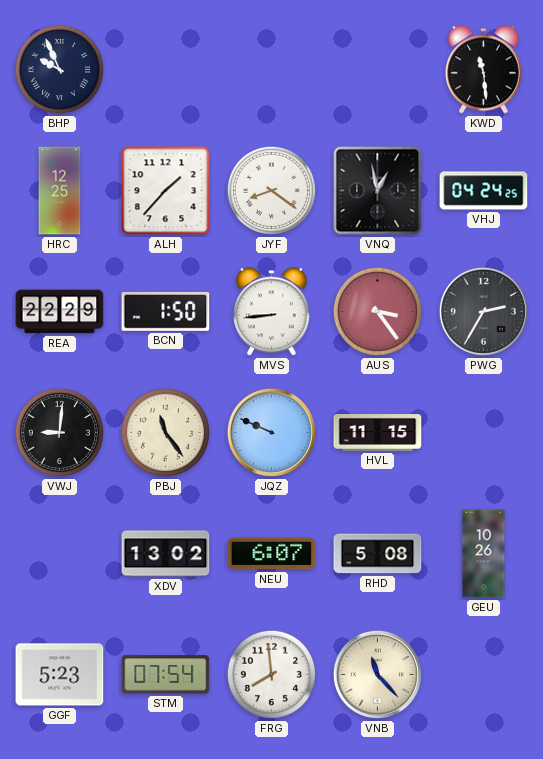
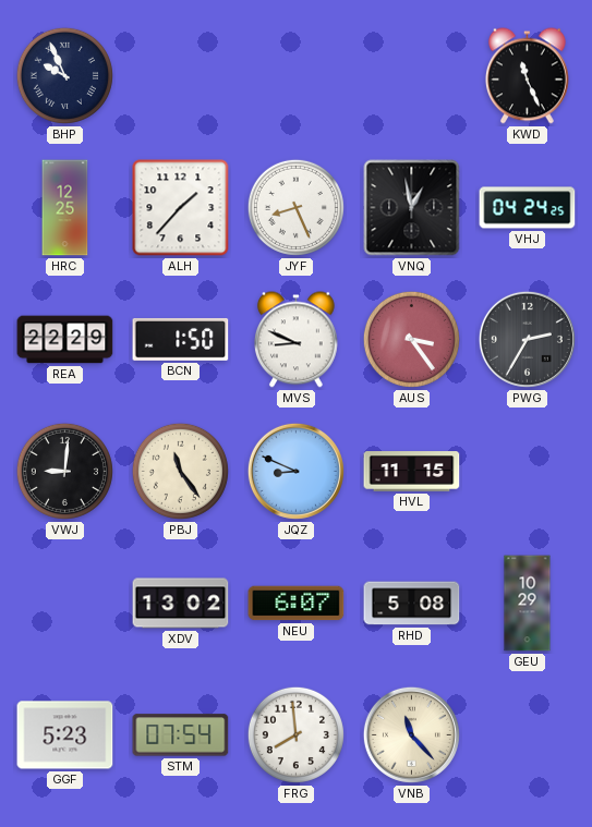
KWD: 11:29 -> 11:26 (527, 76)
JYF: 8:21 -> 8:26 (295, 207)
MVS: 8:44 -> 8:49 (295, 340)
JQZ: 9:49 -> 8:49 (295, 471)
GEU: 10:26 -> 10:29 (528, 604)
